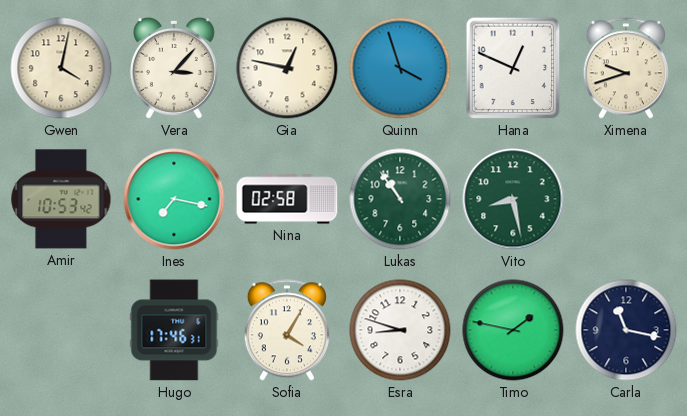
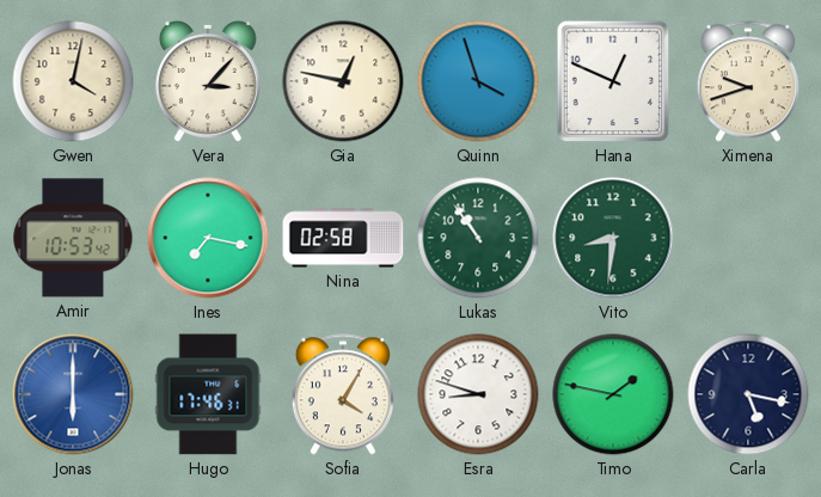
Vito: 8:28 -> 8:31 (613, 238)
Jonas: none -> 6:00 (73, 394)
Carla: 11:17 -> 5:17 (748, 394)
